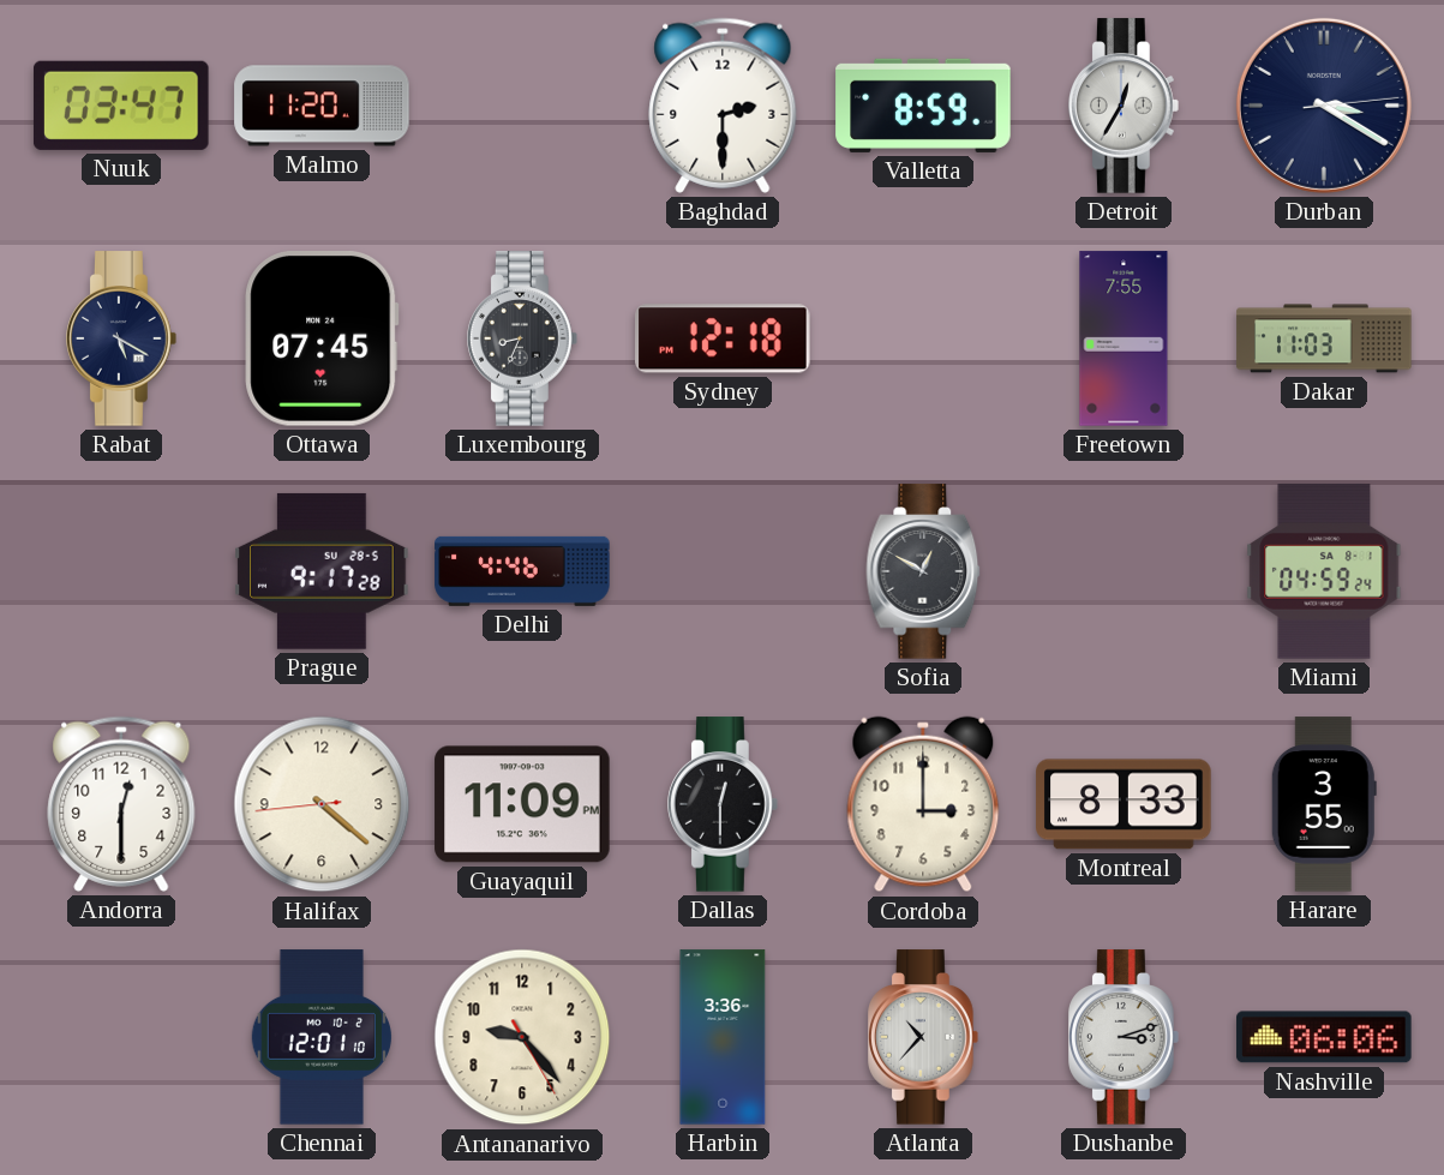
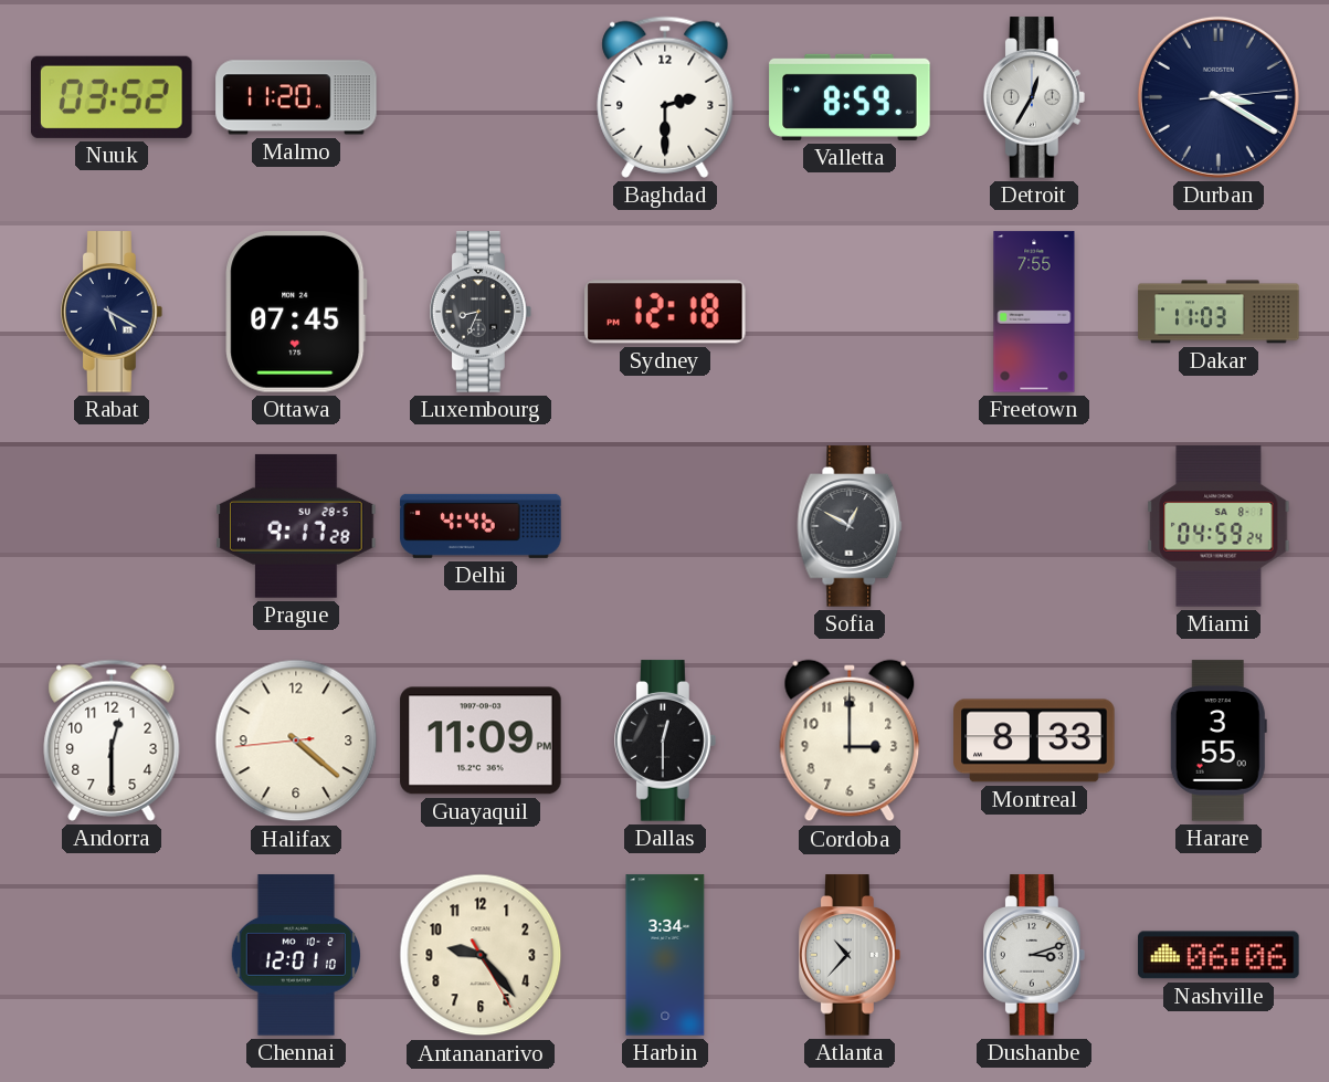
Nuuk: 03:47 -> 03:52 (112, 97)
Harbin: 3:36 -> 3:34 (665, 955)
